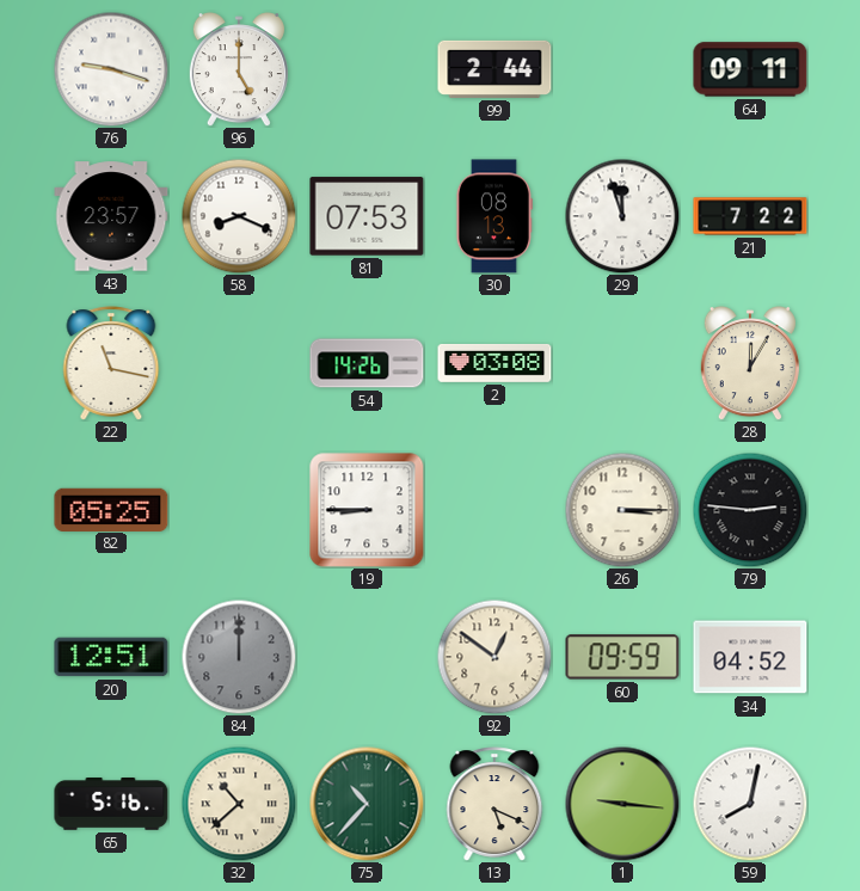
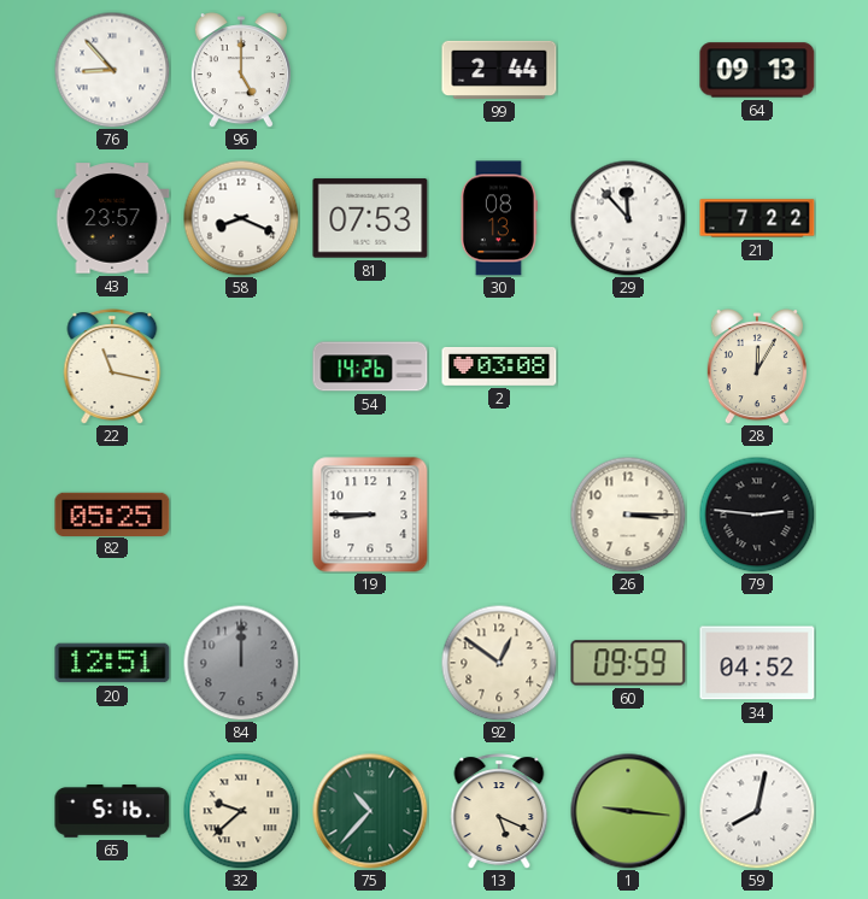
76: 9:18 -> 8:53 (112, 70)
64: 09:11 -> 09:13 (757, 70)
29: 11:57 -> 11:53 (628, 218)
32: 10:38 -> 9:38 (241, 811)
